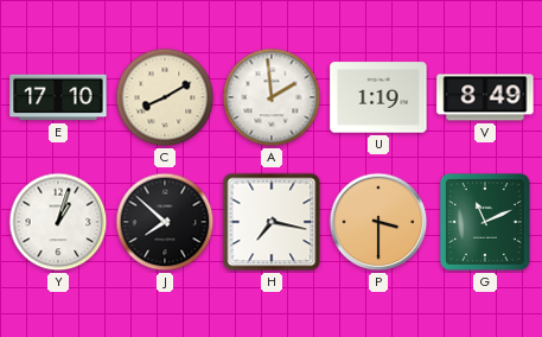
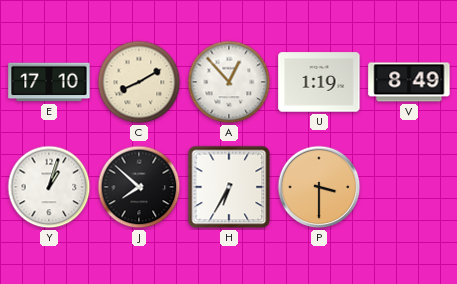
A: 1:59 -> 12:53 (229, 82)
H: 7:17 -> 6:35 (229, 187)
G: 11:11 -> none (485, 223)
